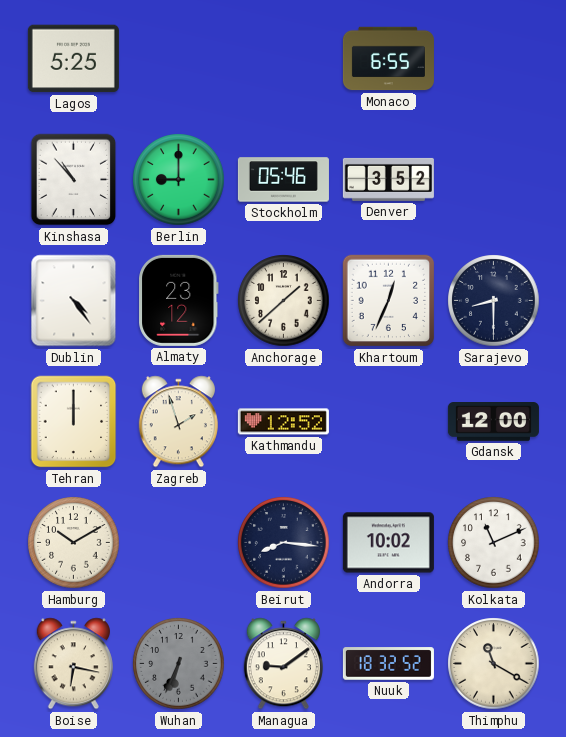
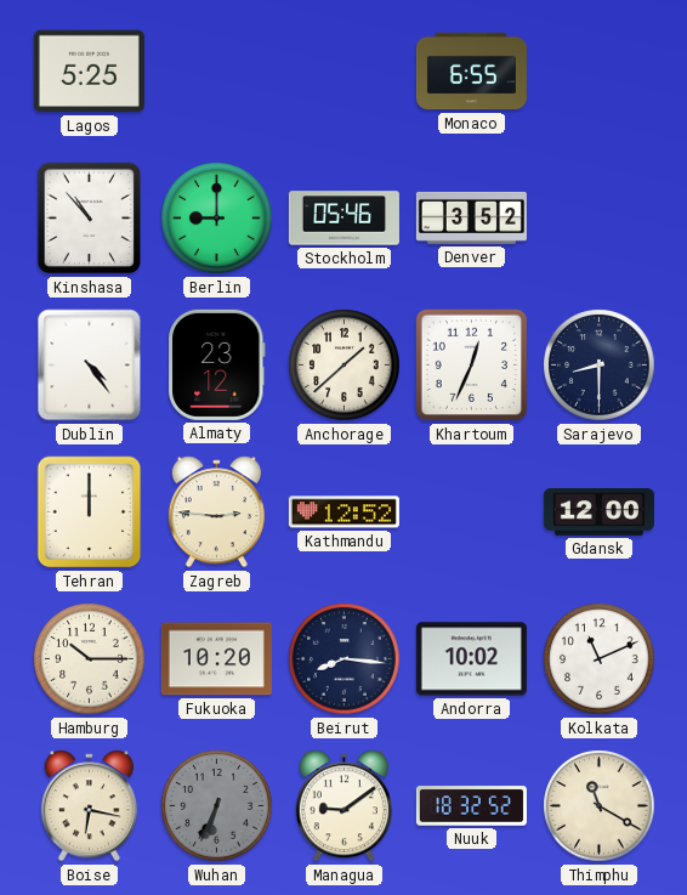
Zagreb: 1:57 -> 2:46 (216, 512)
Hamburg: 10:10 -> 10:15 (90, 659)
Fukuoka: none -> 10:20 (216, 659)
